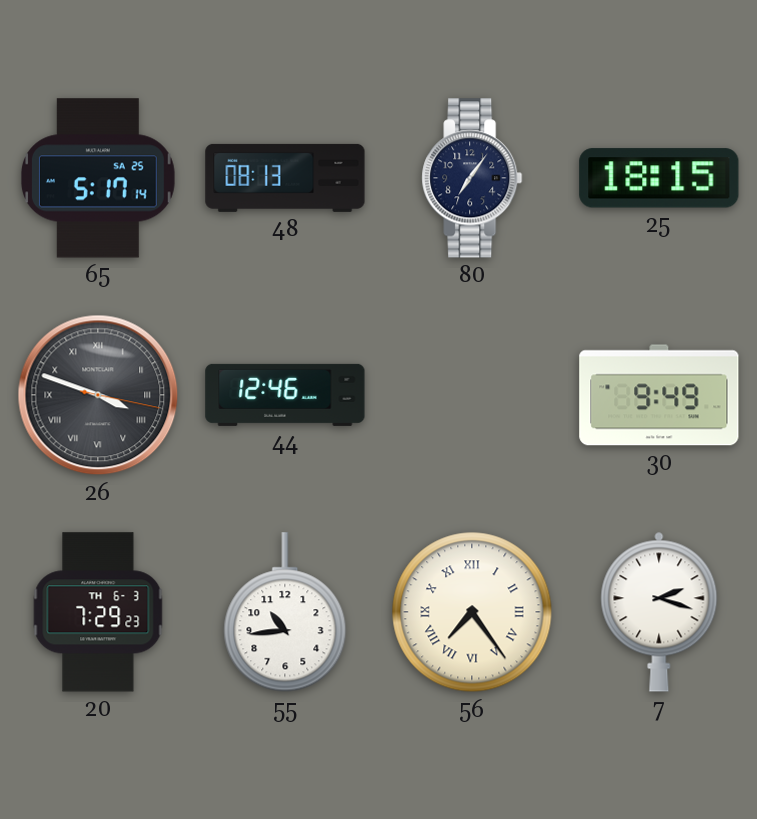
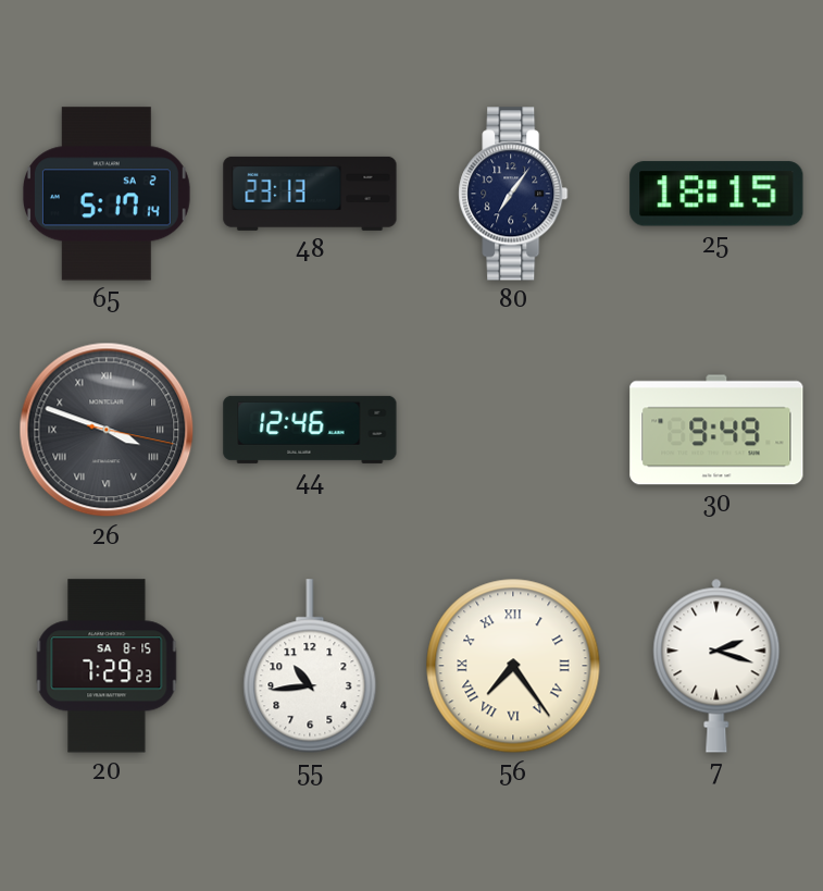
65 date: SA 25 -> SA 2 (107, 194)
48: 08:13 -> 23:13 (310, 194)
20 date: TH 6-3 -> SA 8-15 (107, 666)
